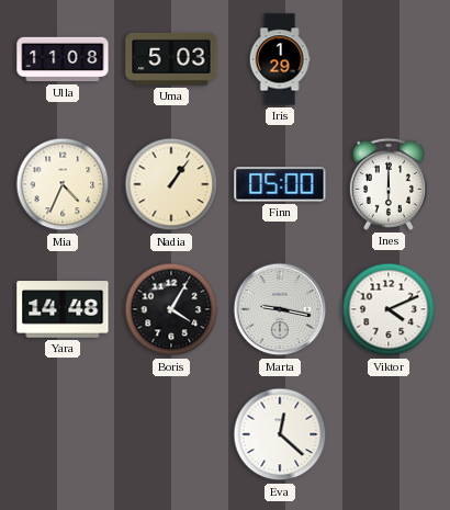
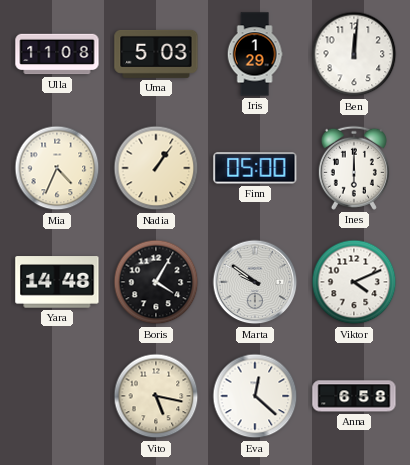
Ben: none -> 12:01 (354, 54)
Marta: 9:17 -> 9:51 (255, 282)
Vito: none -> 5:17 (156, 396)
Anna: none -> 6:58 (354, 396)
